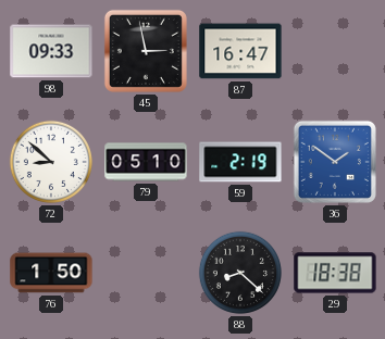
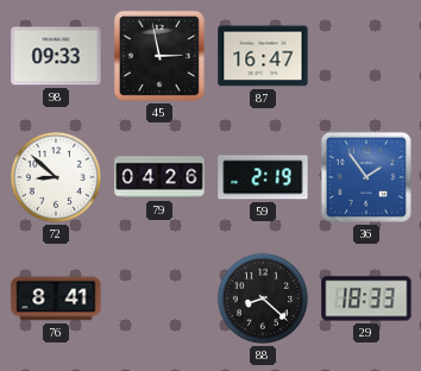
79: 05:10 -> 04:26 (159, 177)
36: 1:51 -> 1:54 (366, 177)
76: 1:50 -> 8:41 (56, 298)
29: 18:38 -> 18:33 (366, 298)
